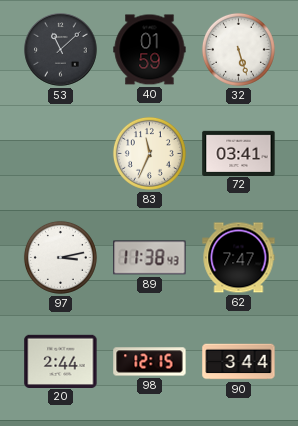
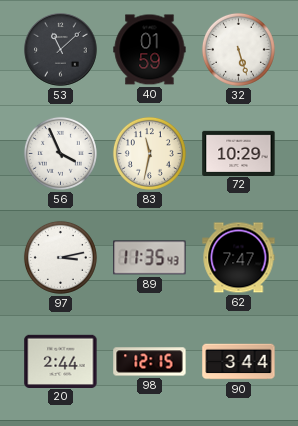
56: none -> 3:56 (60, 153)
83: 11:34 -> 11:32 (149, 153)
72: 03:41 -> 10:29 (239, 153)
89: 11:38 -> 11:35 (150, 258)
